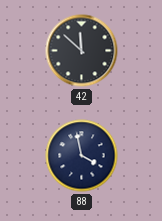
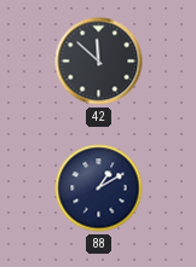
88: 3:58 -> 1:10 (99, 188)
